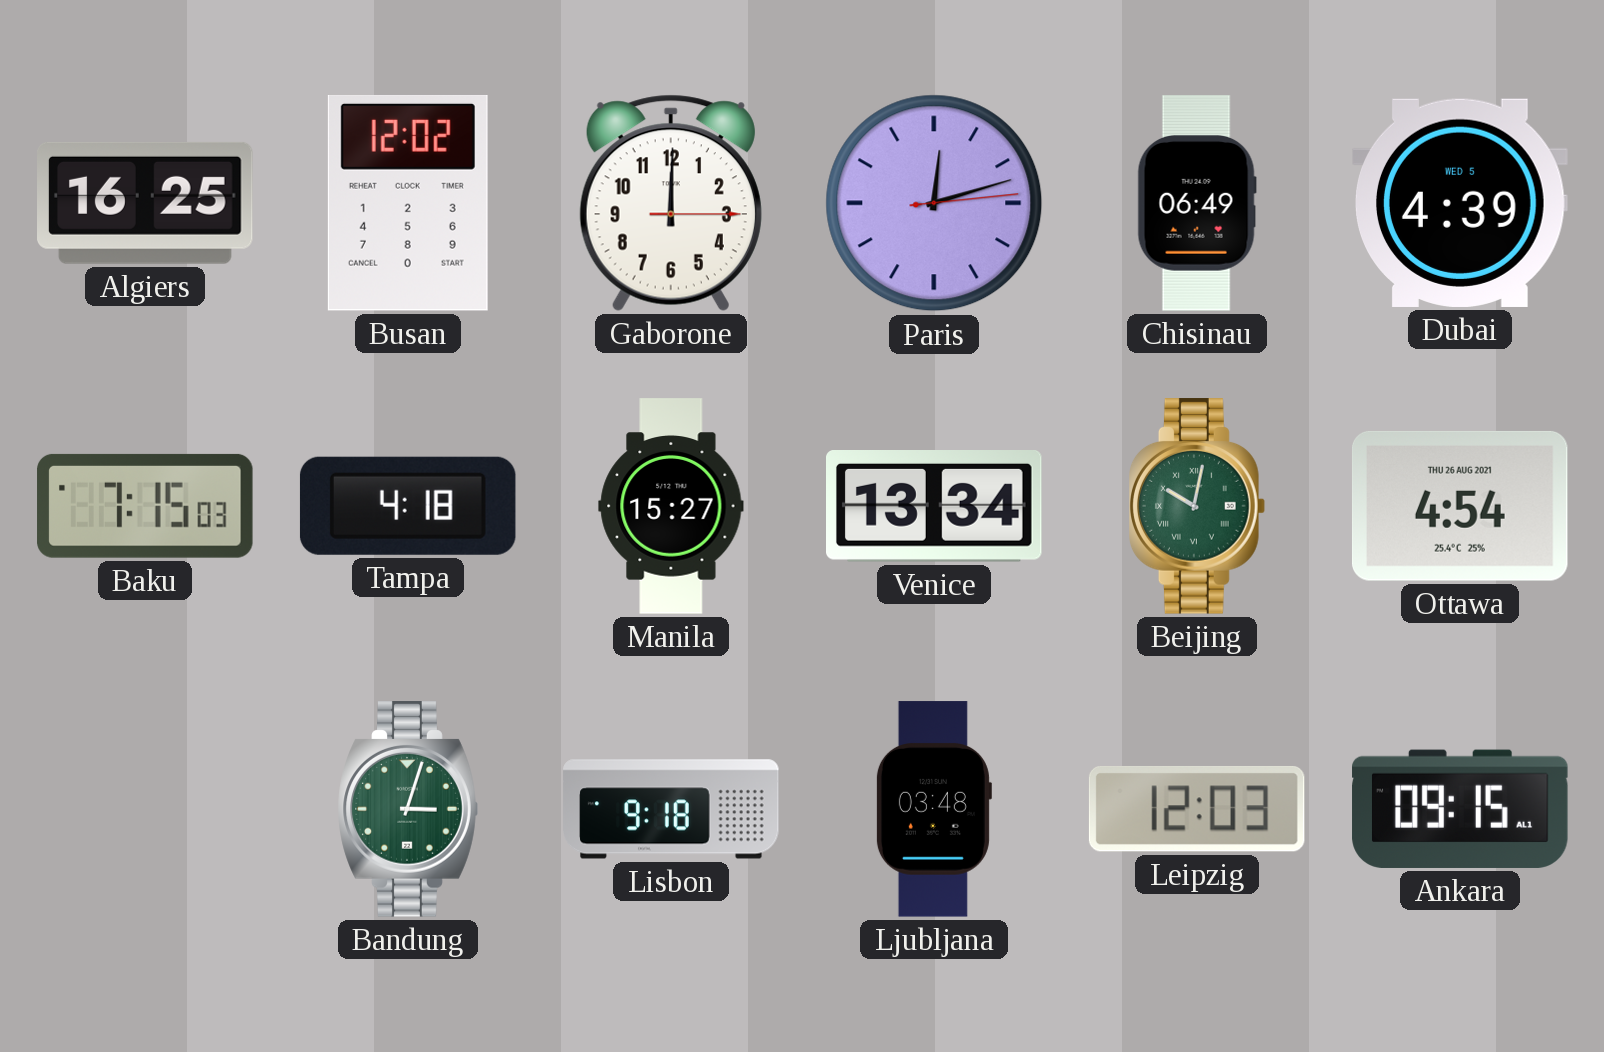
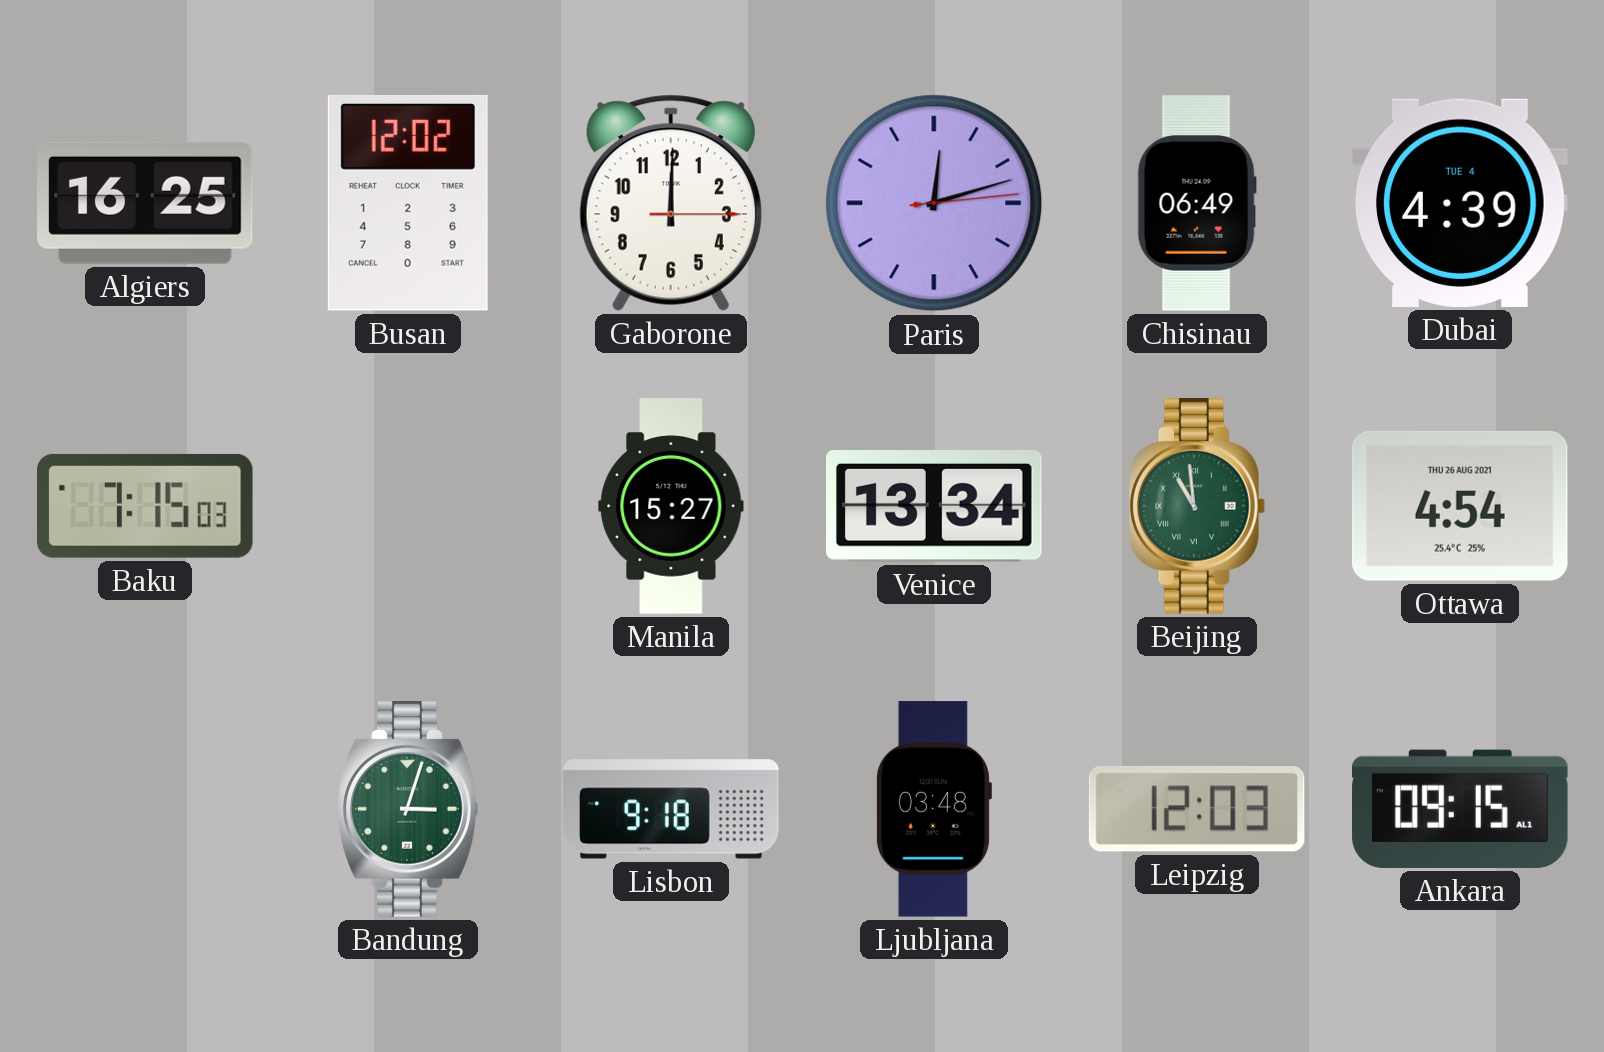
Dubai date: WED 5 -> TUE 4 (1460, 203)
Tampa: 4:18 -> none (408, 506)
Beijing: 10:02 -> 10:59 (1198, 506)
